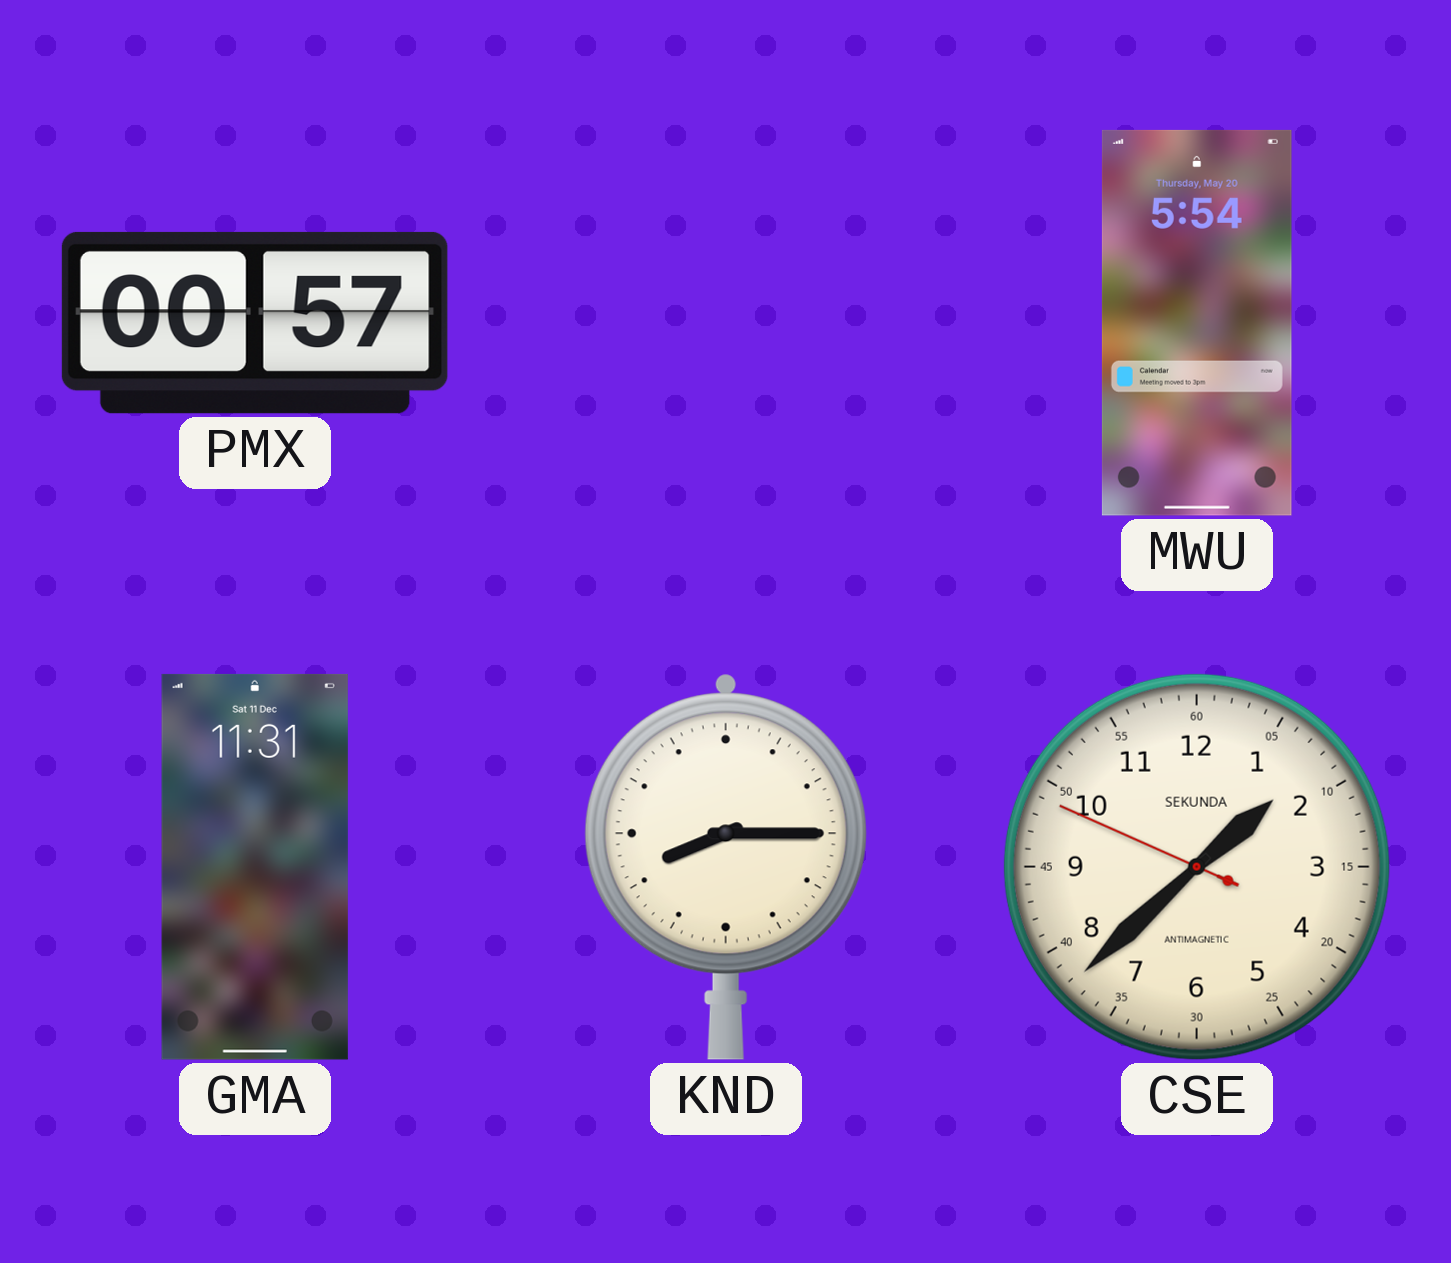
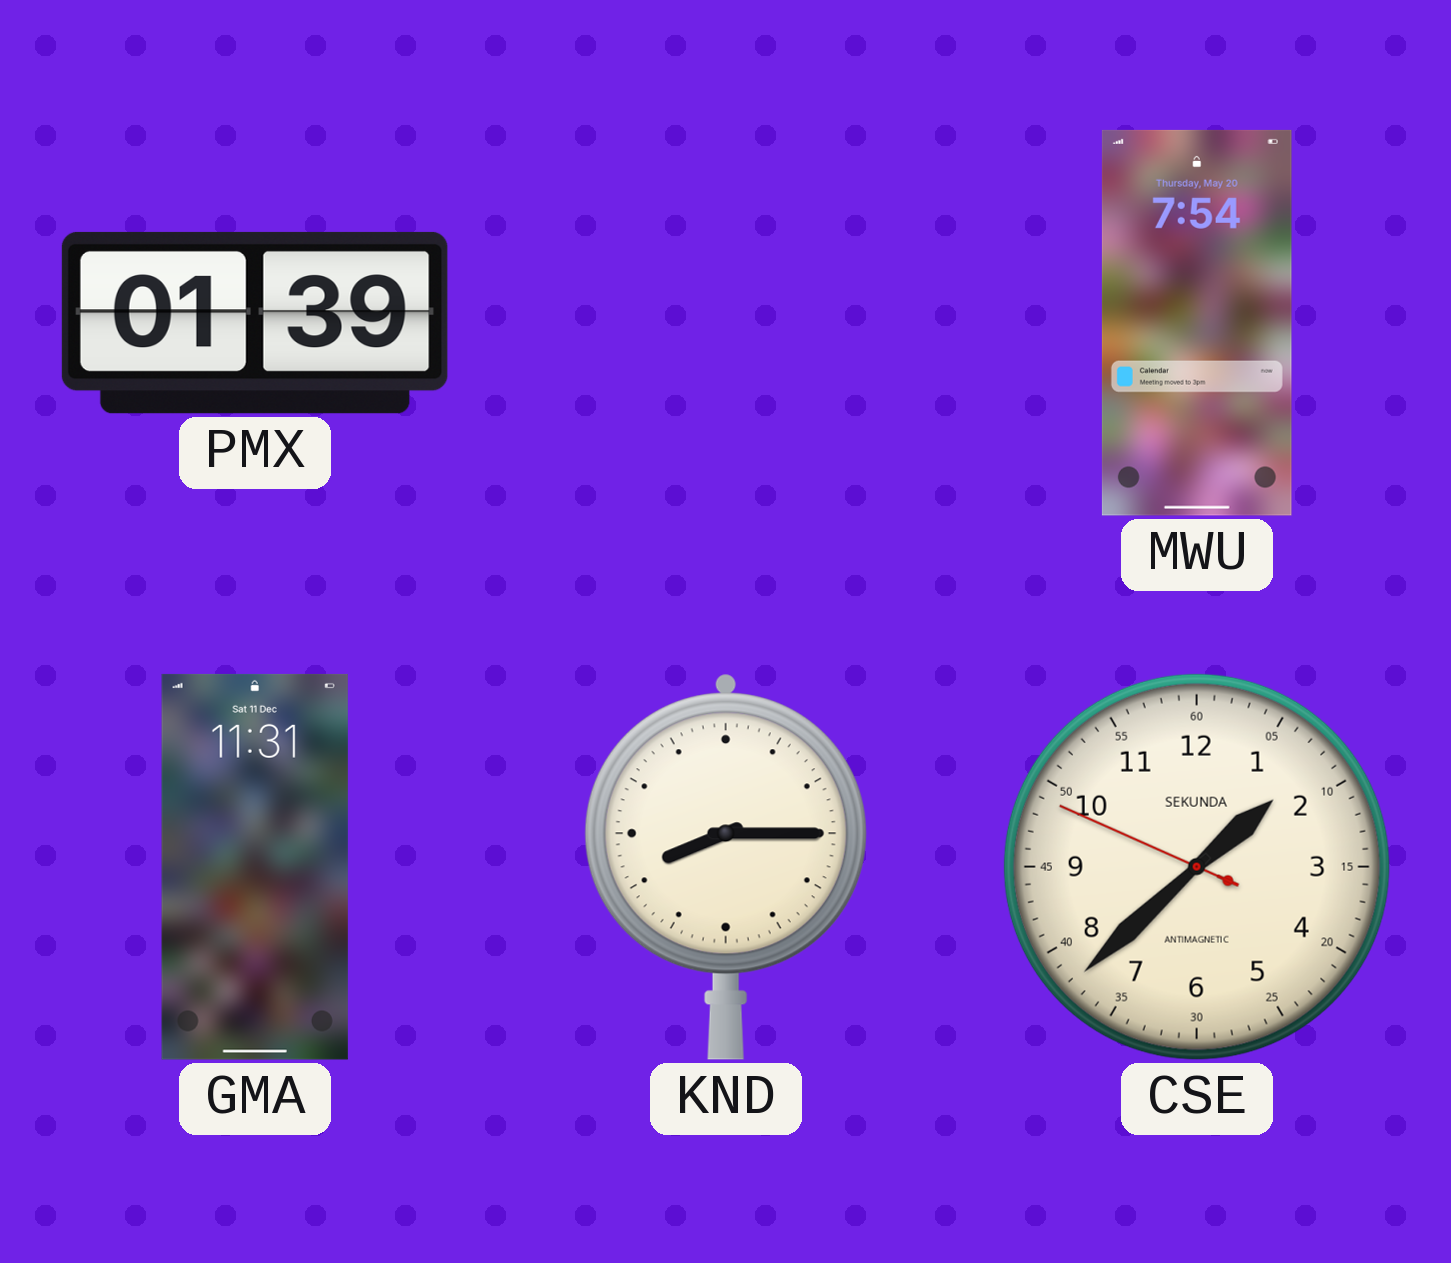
PMX: 00:57 -> 01:39 (255, 323)
MWU: 5:54 -> 7:54 (1197, 323)
